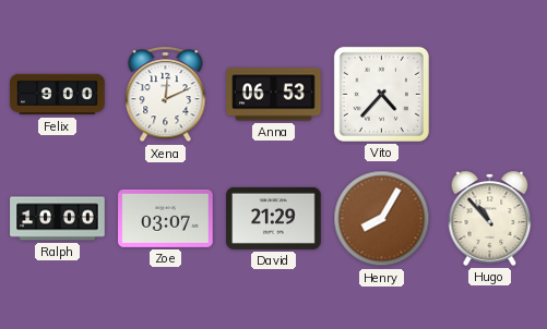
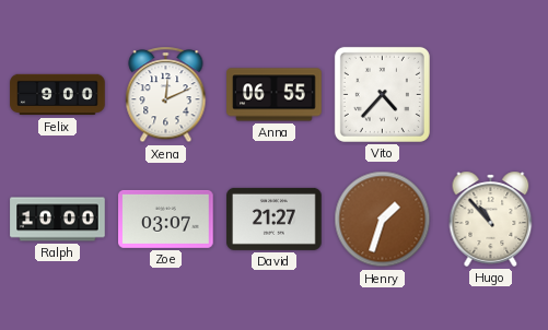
Anna: 06:53 -> 06:55 (275, 95)
David: 21:29 -> 21:27 (275, 219)
Henry: 8:05 -> 1:33 (383, 220)
